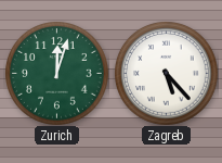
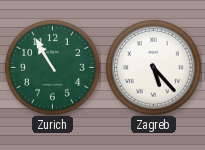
Zurich: 12:03 -> 10:55 (53, 68)
